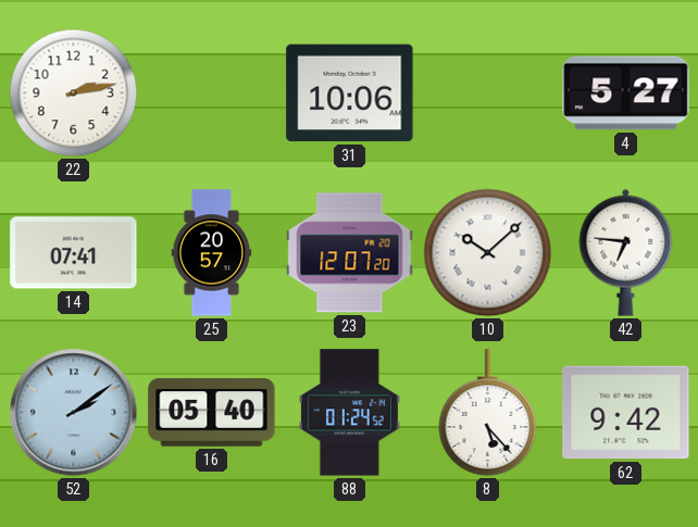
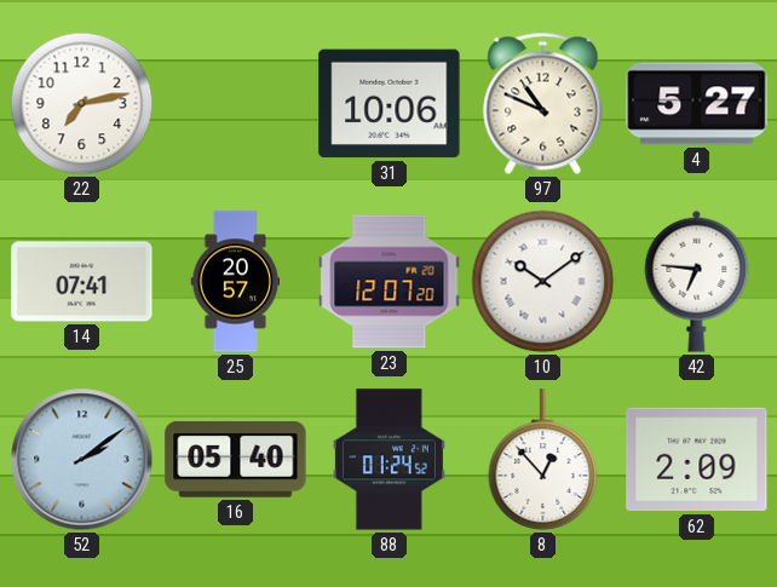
22: 2:13 -> 7:13 (82, 104)
97: none -> 10:49 (543, 103)
10: 10:08 -> 10:09 (543, 282)
8: 5:23 -> 12:53 (543, 460)
62: 9:42 -> 2:09 (697, 460)
